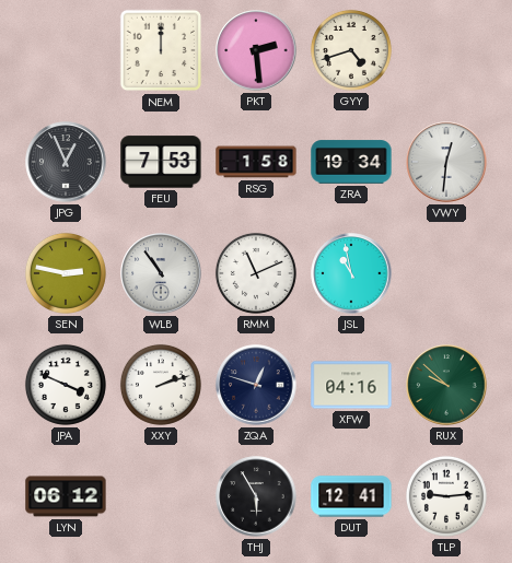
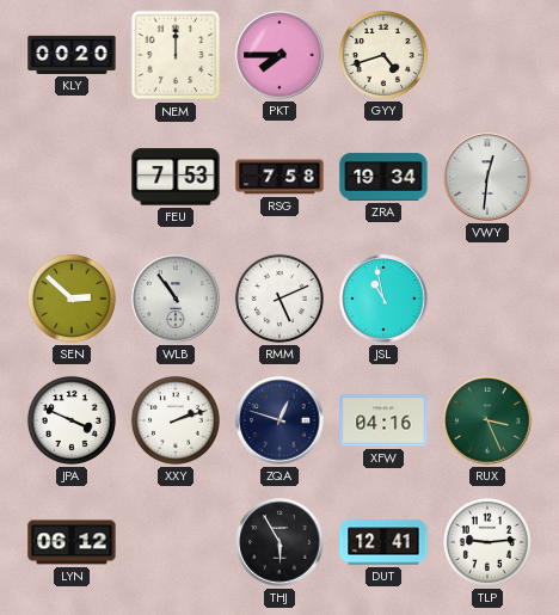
KLY: none -> 00:20 (72, 55)
PKT: 2:29 -> 7:45 (279, 55)
JPG: 12:56 -> none (66, 162)
RSG: 1:58 -> 7:58 (279, 177)
SEN: 2:47 -> 2:52 (72, 299)
RMM: 11:11 -> 5:11 (279, 299)
RUX: 9:52 -> 3:26 (487, 420)
